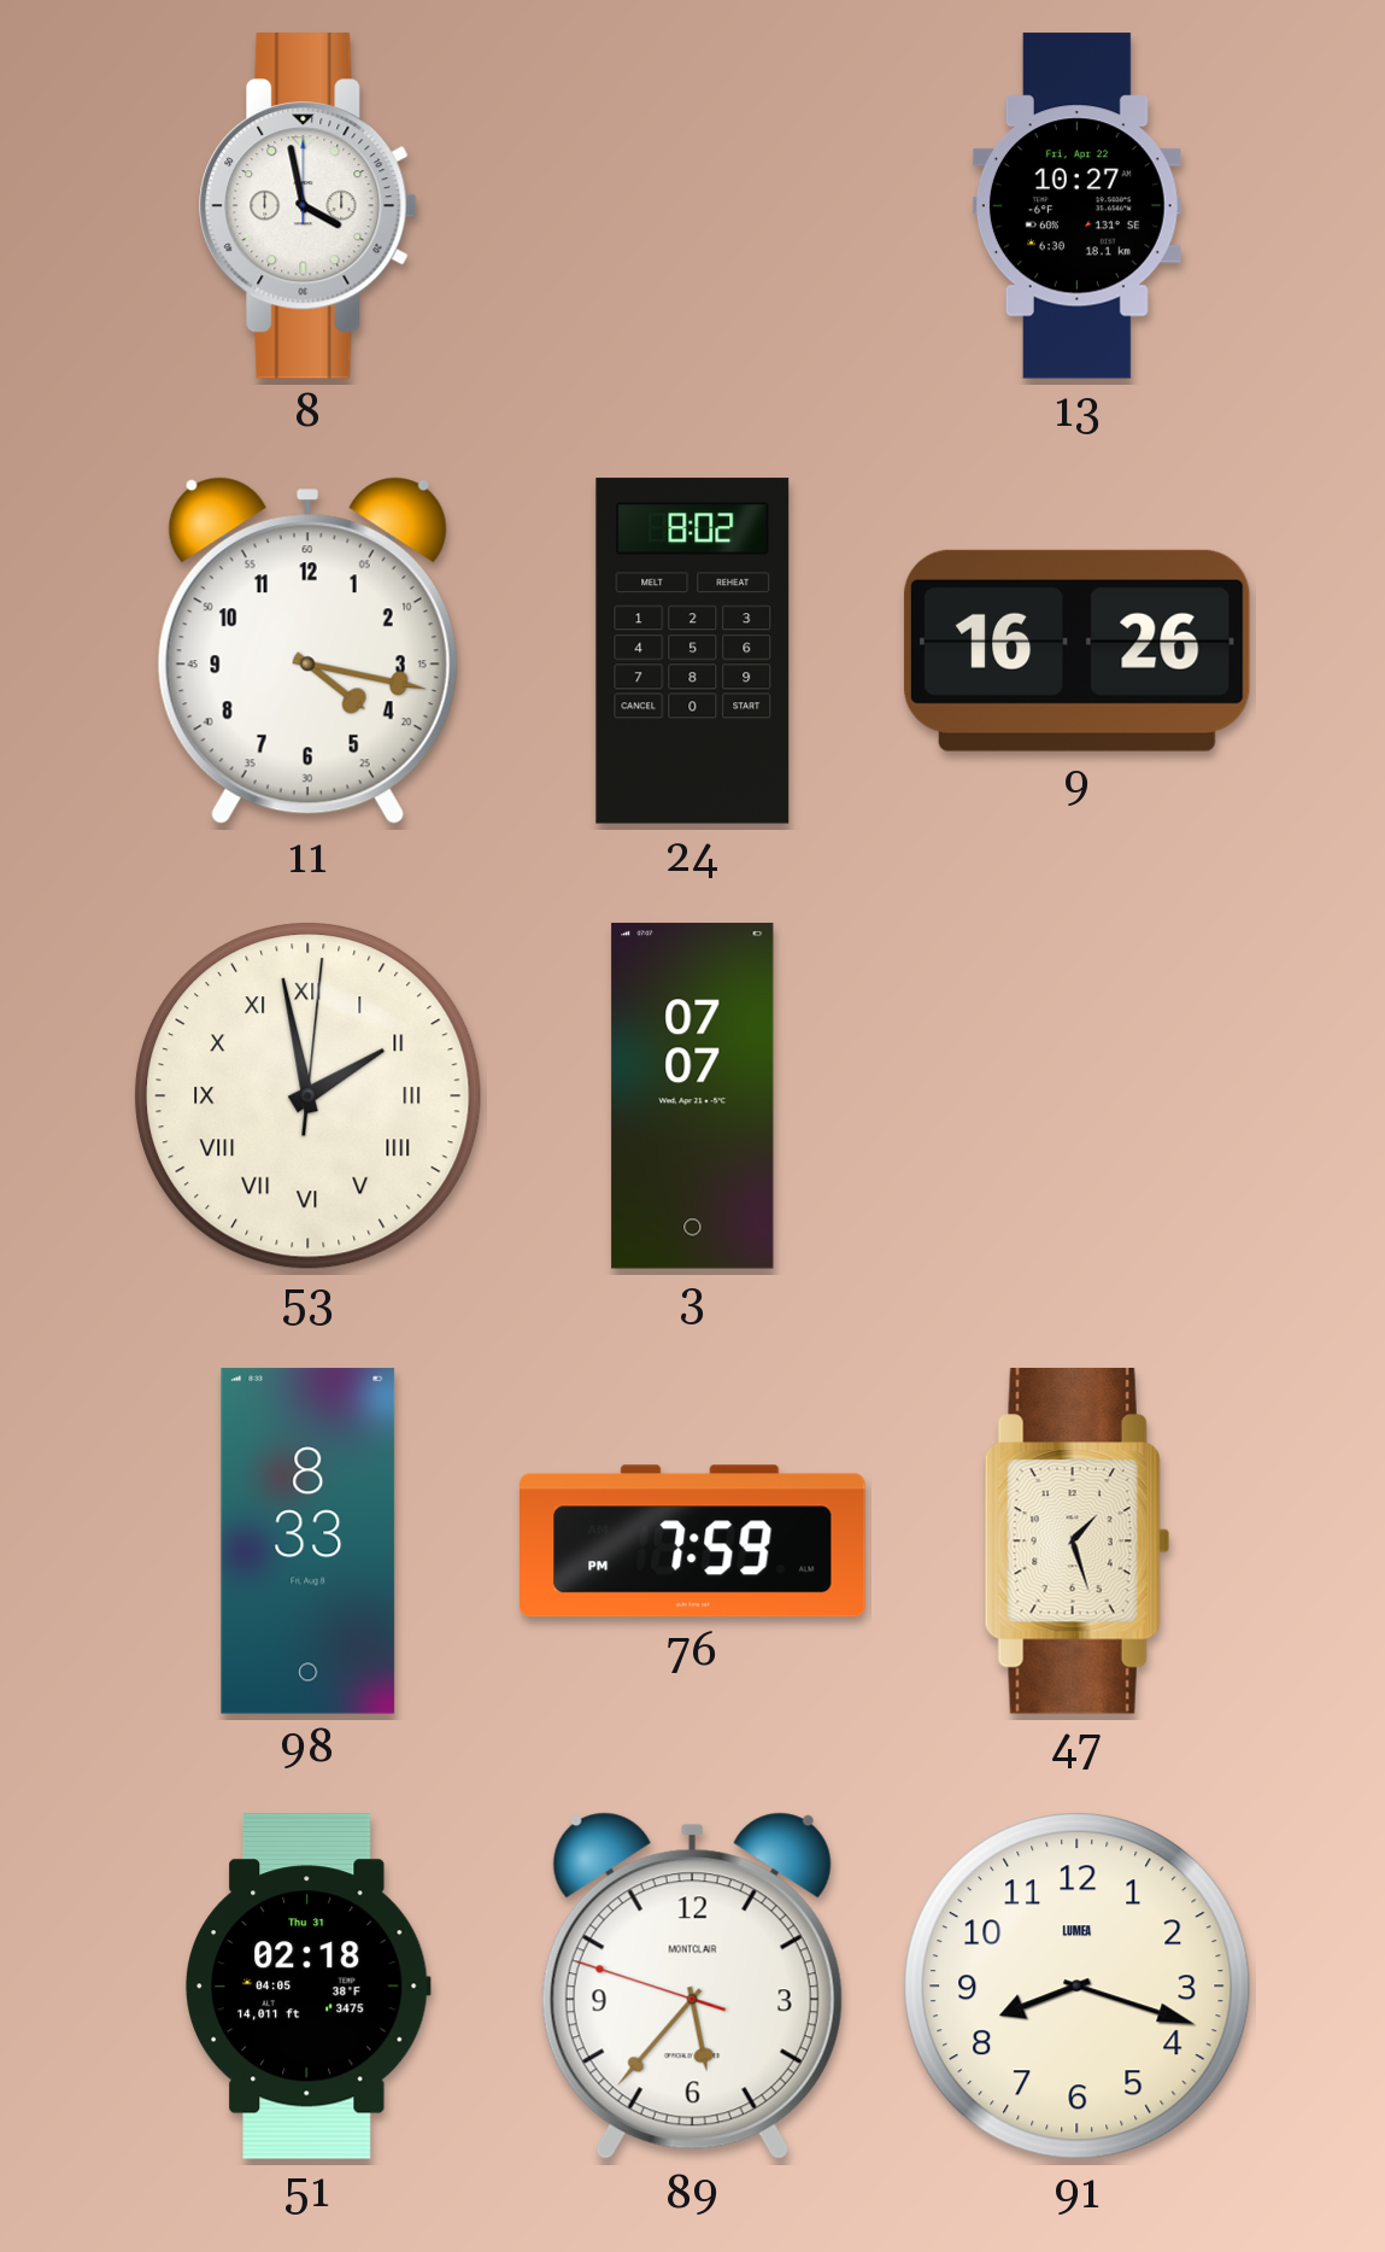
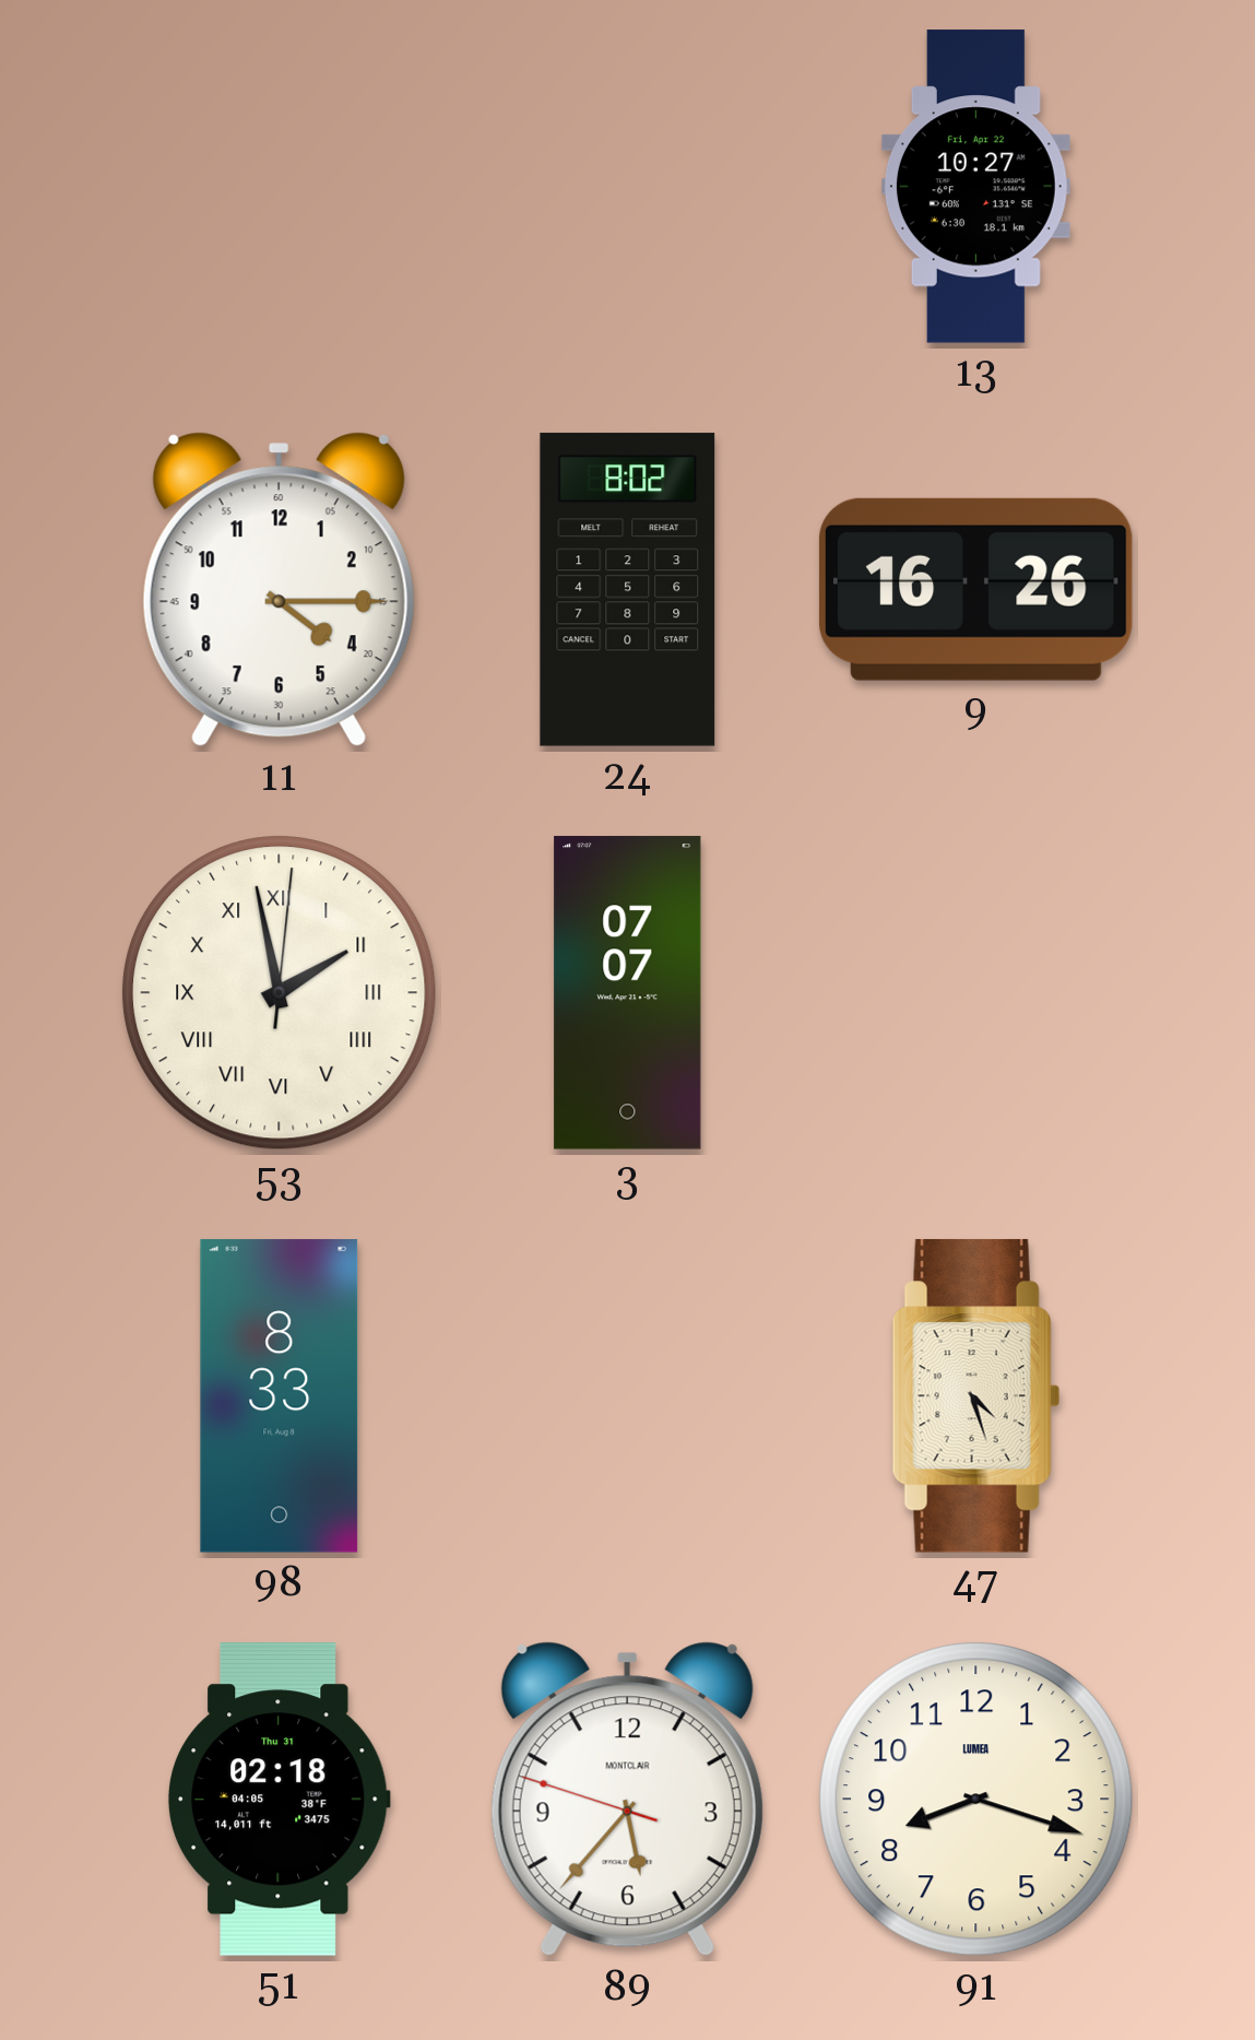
8: 3:58 -> none (307, 205)
11: 4:17 -> 4:15 (279, 590)
76: 7:59 -> none (693, 1542)
47: 1:27 -> 4:27 (975, 1395)
